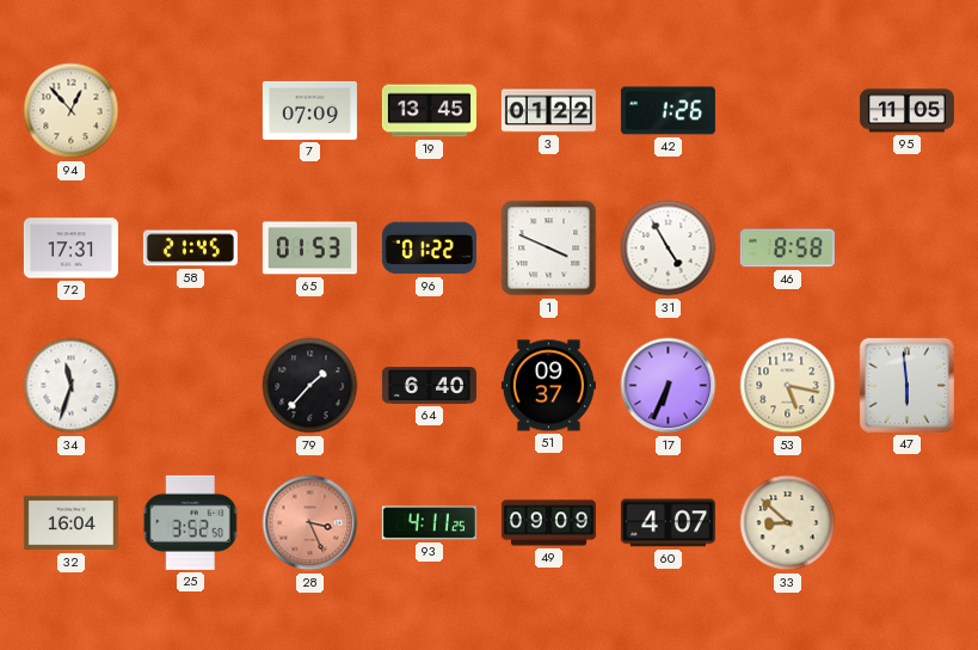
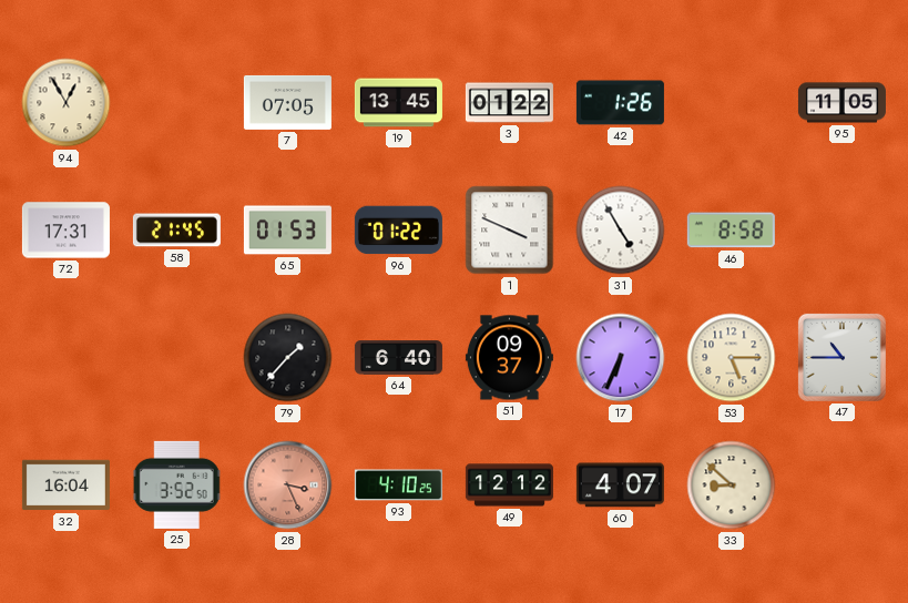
94: 12:53 -> 12:55 (67, 103)
7: 07:09 -> 07:05 (287, 102)
34: 11:33 -> none (72, 386)
53: 5:17 -> 5:15 (732, 358)
47: 5:59 -> 10:45 (841, 357)
93: 4:11 -> 4:10 (398, 486)
49: 09:09 -> 12:12 (509, 486)
